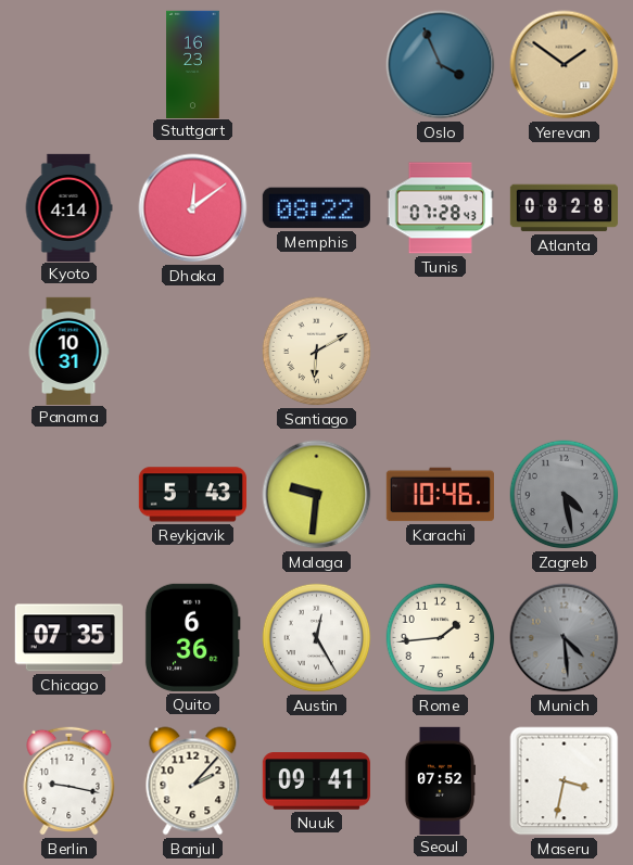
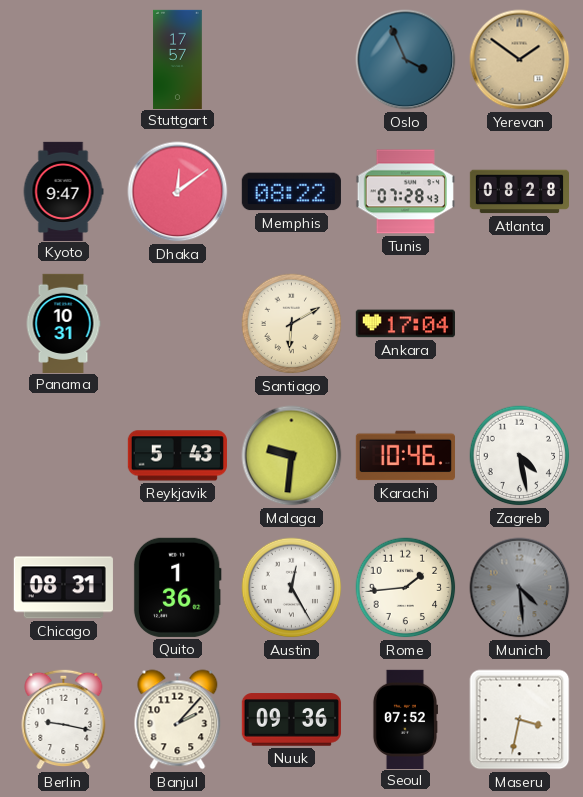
Stuttgart: 16:23 -> 17:57 (178, 59)
Kyoto: 4:14 -> 9:47 (63, 191)
Ankara: none -> 17:04 (405, 324)
Zagreb dial: grey -> white (520, 456)
Chicago: 07:35 -> 08:31 (63, 588)
Quito: 6:36 -> 1:36 (177, 587)
Nuuk: 09:41 -> 09:36 (291, 720)
